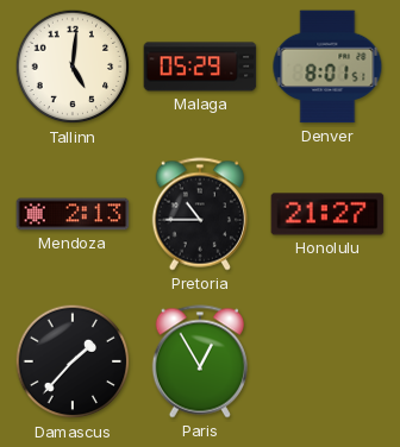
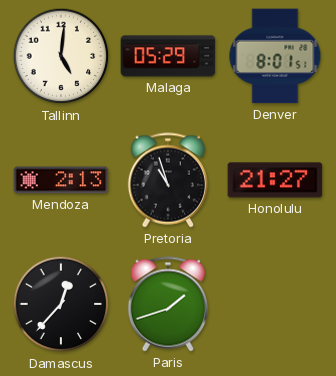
Pretoria: 10:45 -> 10:57 (168, 180)
Damascus: 1:37 -> 12:37 (61, 304)
Paris: 12:55 -> 1:42 (168, 304)
